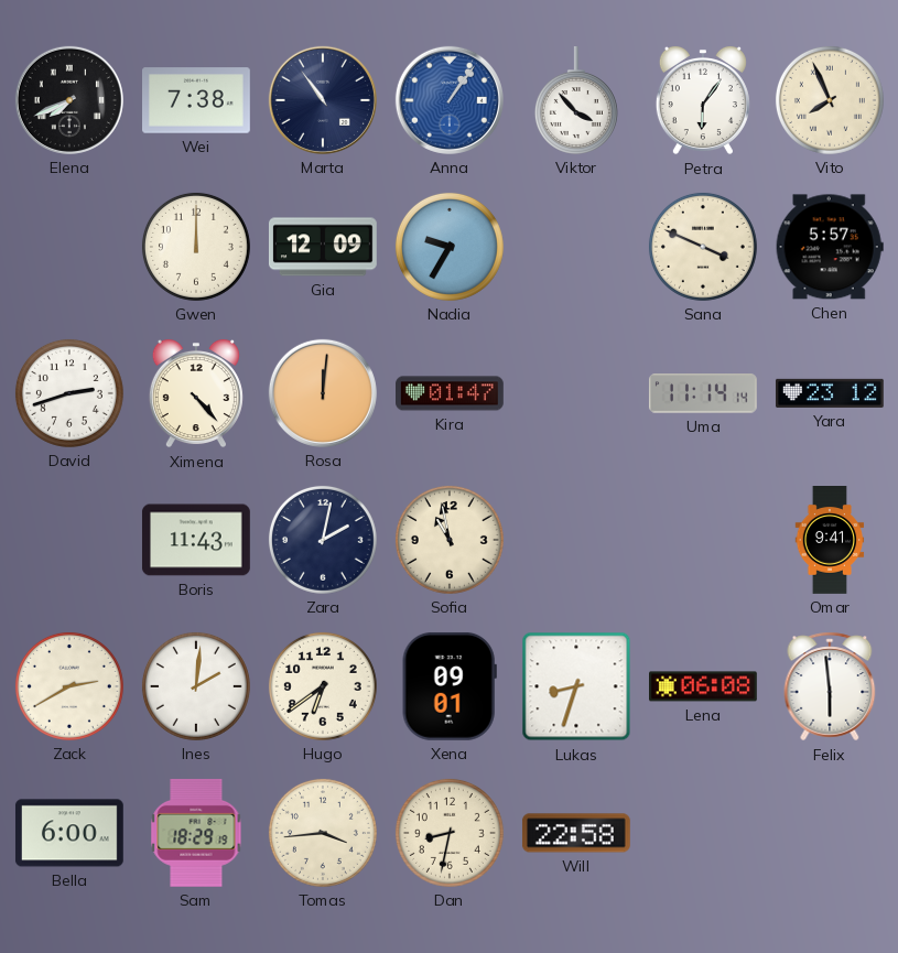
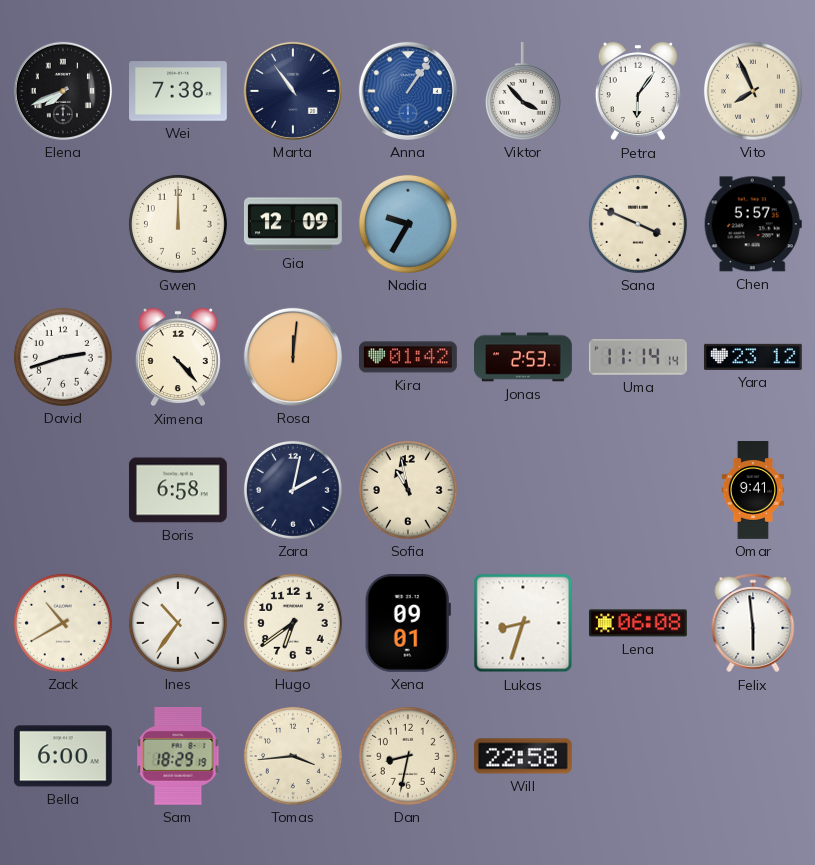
Kira: 01:47 -> 01:42 (409, 357)
Jonas: none -> 2:53 (524, 357)
Boris: 11:43 -> 6:58 (178, 490)
Zack: 2:40 -> 10:40 (63, 623)
Ines: 2:01 -> 10:36 (178, 623)
